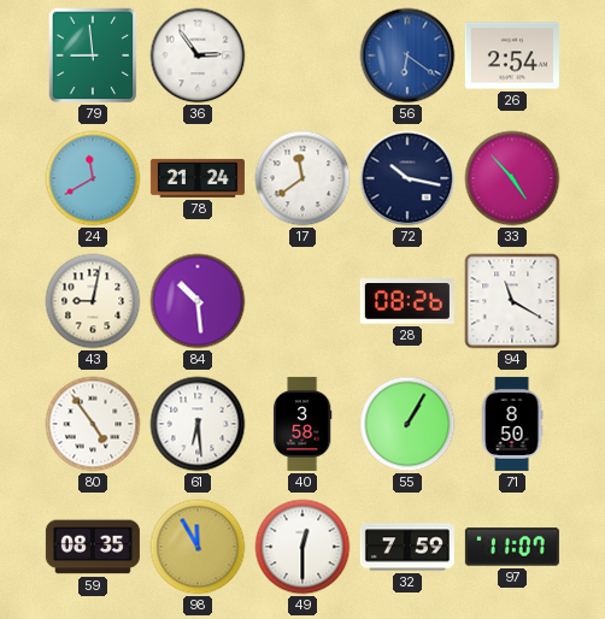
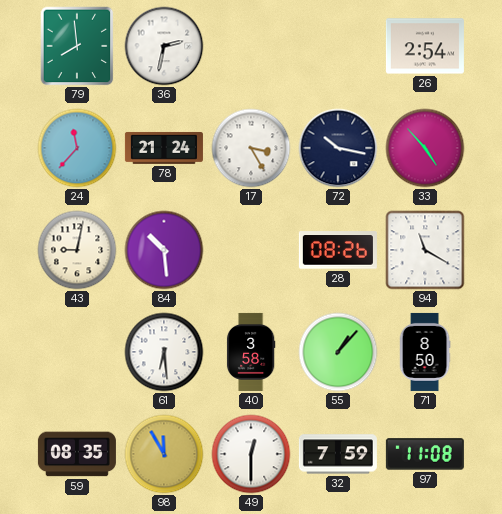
79: 8:59 -> 7:59 (77, 46)
36: 2:54 -> 2:32 (164, 46)
56: 6:21 -> none (407, 55)
24: 11:40 -> 11:37 (77, 148)
17: 11:39 -> 3:25 (251, 148)
80: 4:54 -> none (93, 424)
55: 1:05 -> 1:07 (338, 352)
97: 11:07 -> 11:08 (425, 454)
